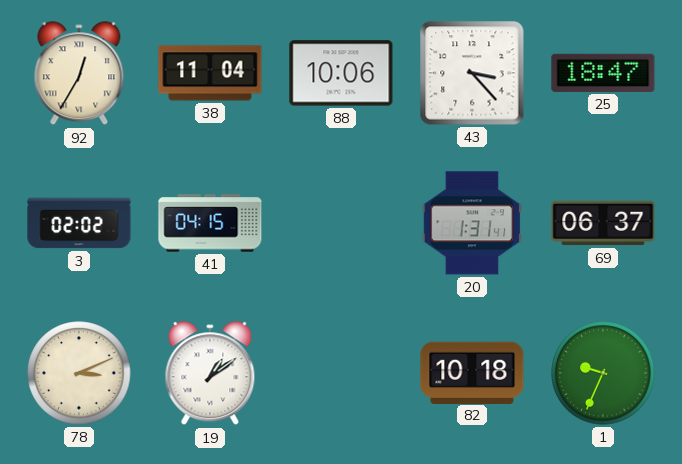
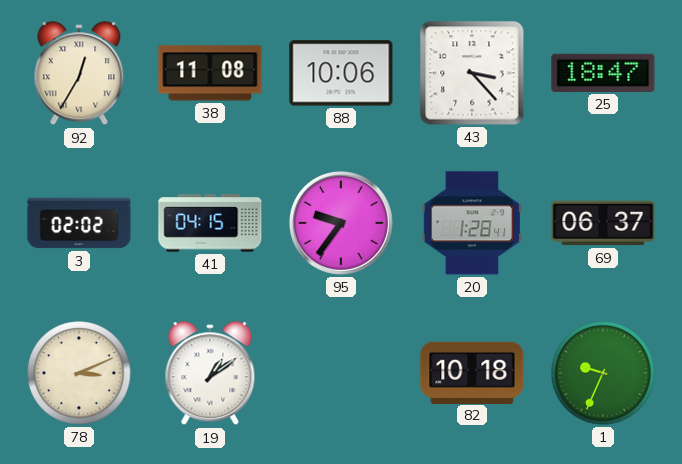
38: 11:04 -> 11:08 (210, 73)
95: none -> 9:36 (341, 223)
20: 1:31 -> 1:28 (472, 223)
